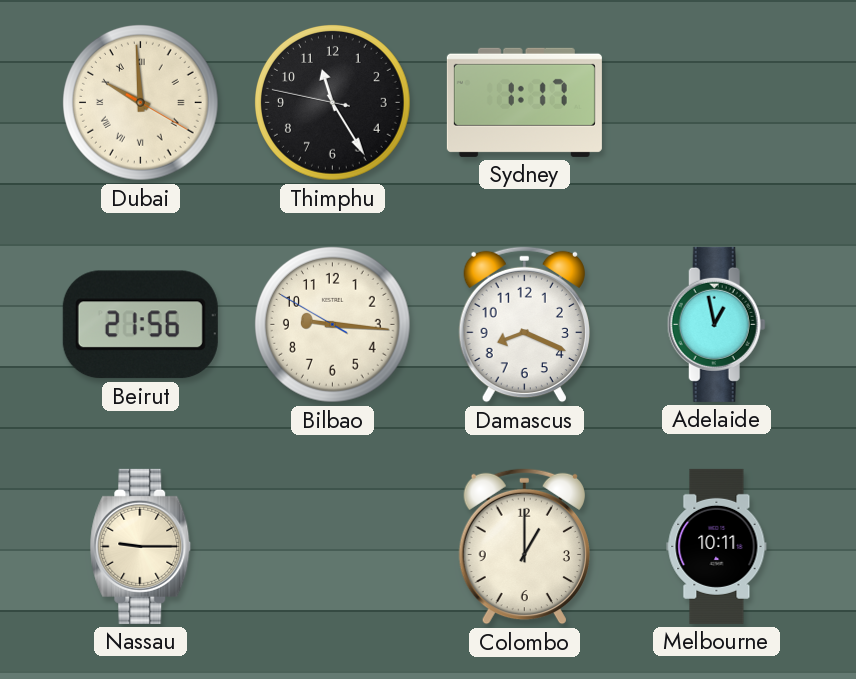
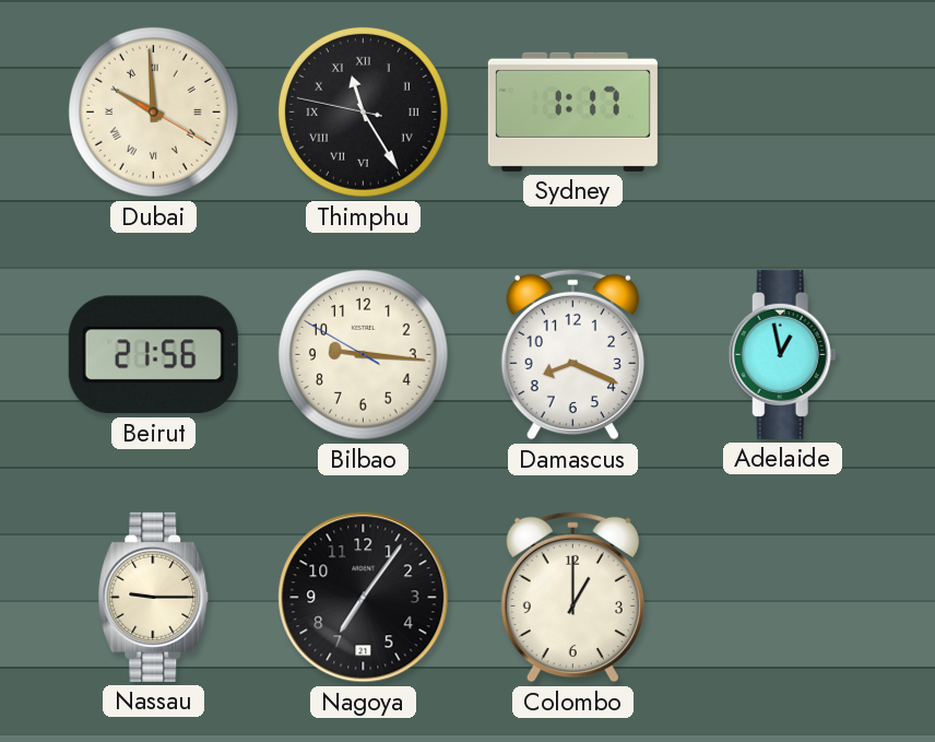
Thimphu numerals: Arabic -> Roman (364, 113)
Nagoya: none -> 7:06 (364, 598)
Melbourne: 10:11 -> none (717, 546)
